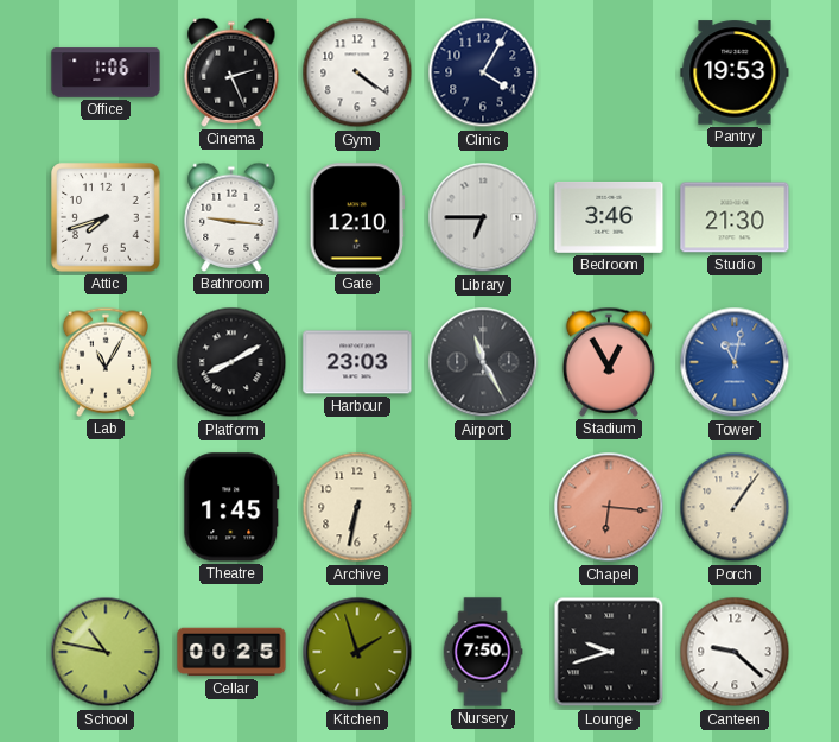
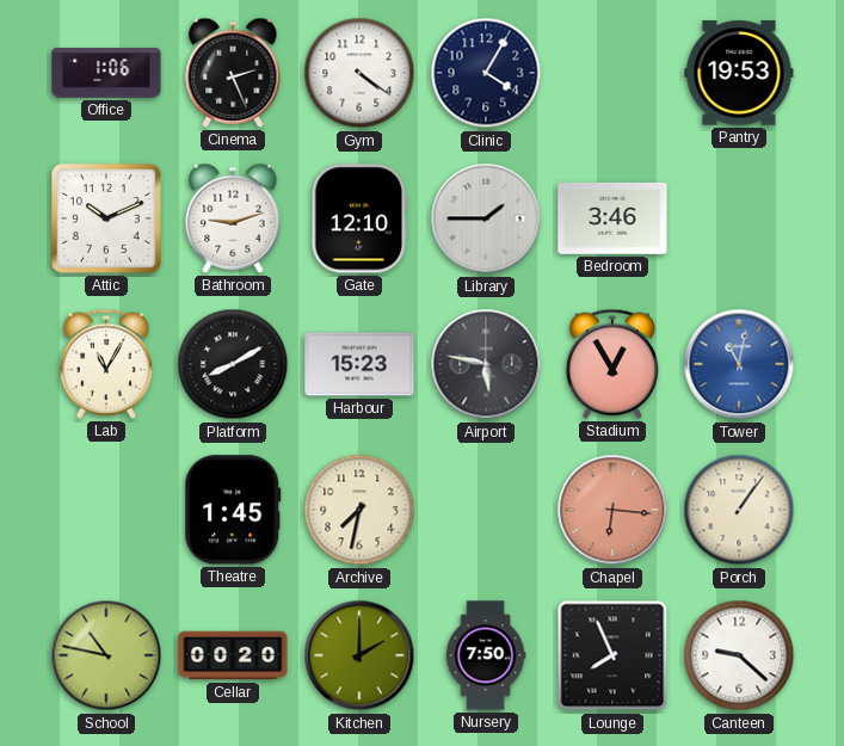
Attic: 7:42 -> 10:11 (107, 220)
Bathroom: 9:16 -> 9:12 (233, 218)
Library: 6:45 -> 1:45 (486, 218)
Studio: 21:30 -> none (735, 217)
Harbour: 23:03 -> 15:23 (359, 364)
Airport: 11:25 -> 5:47 (486, 364)
Archive: 6:32 -> 7:32 (359, 510)
Cellar: 00:25 -> 00:20 (233, 655)
Kitchen: 1:57 -> 2:00 (359, 655)
Lounge: 9:42 -> 7:56 (612, 655)
